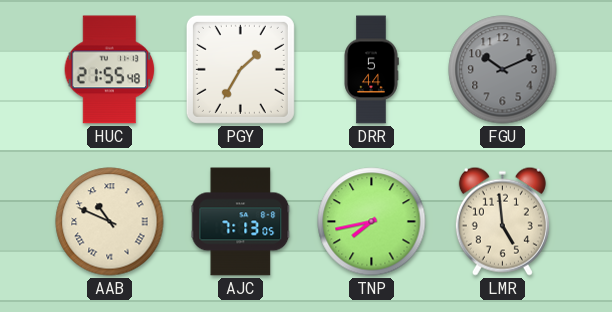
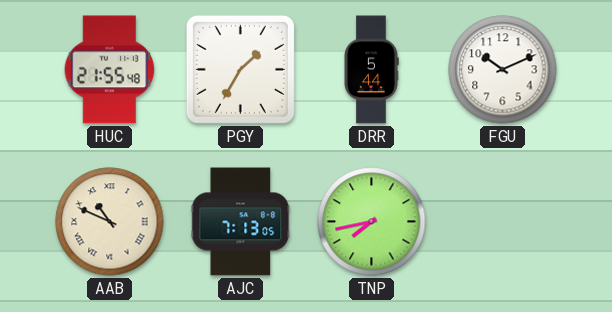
FGU dial: grey -> white (503, 70)
LMR: 4:59 -> none (502, 221)
